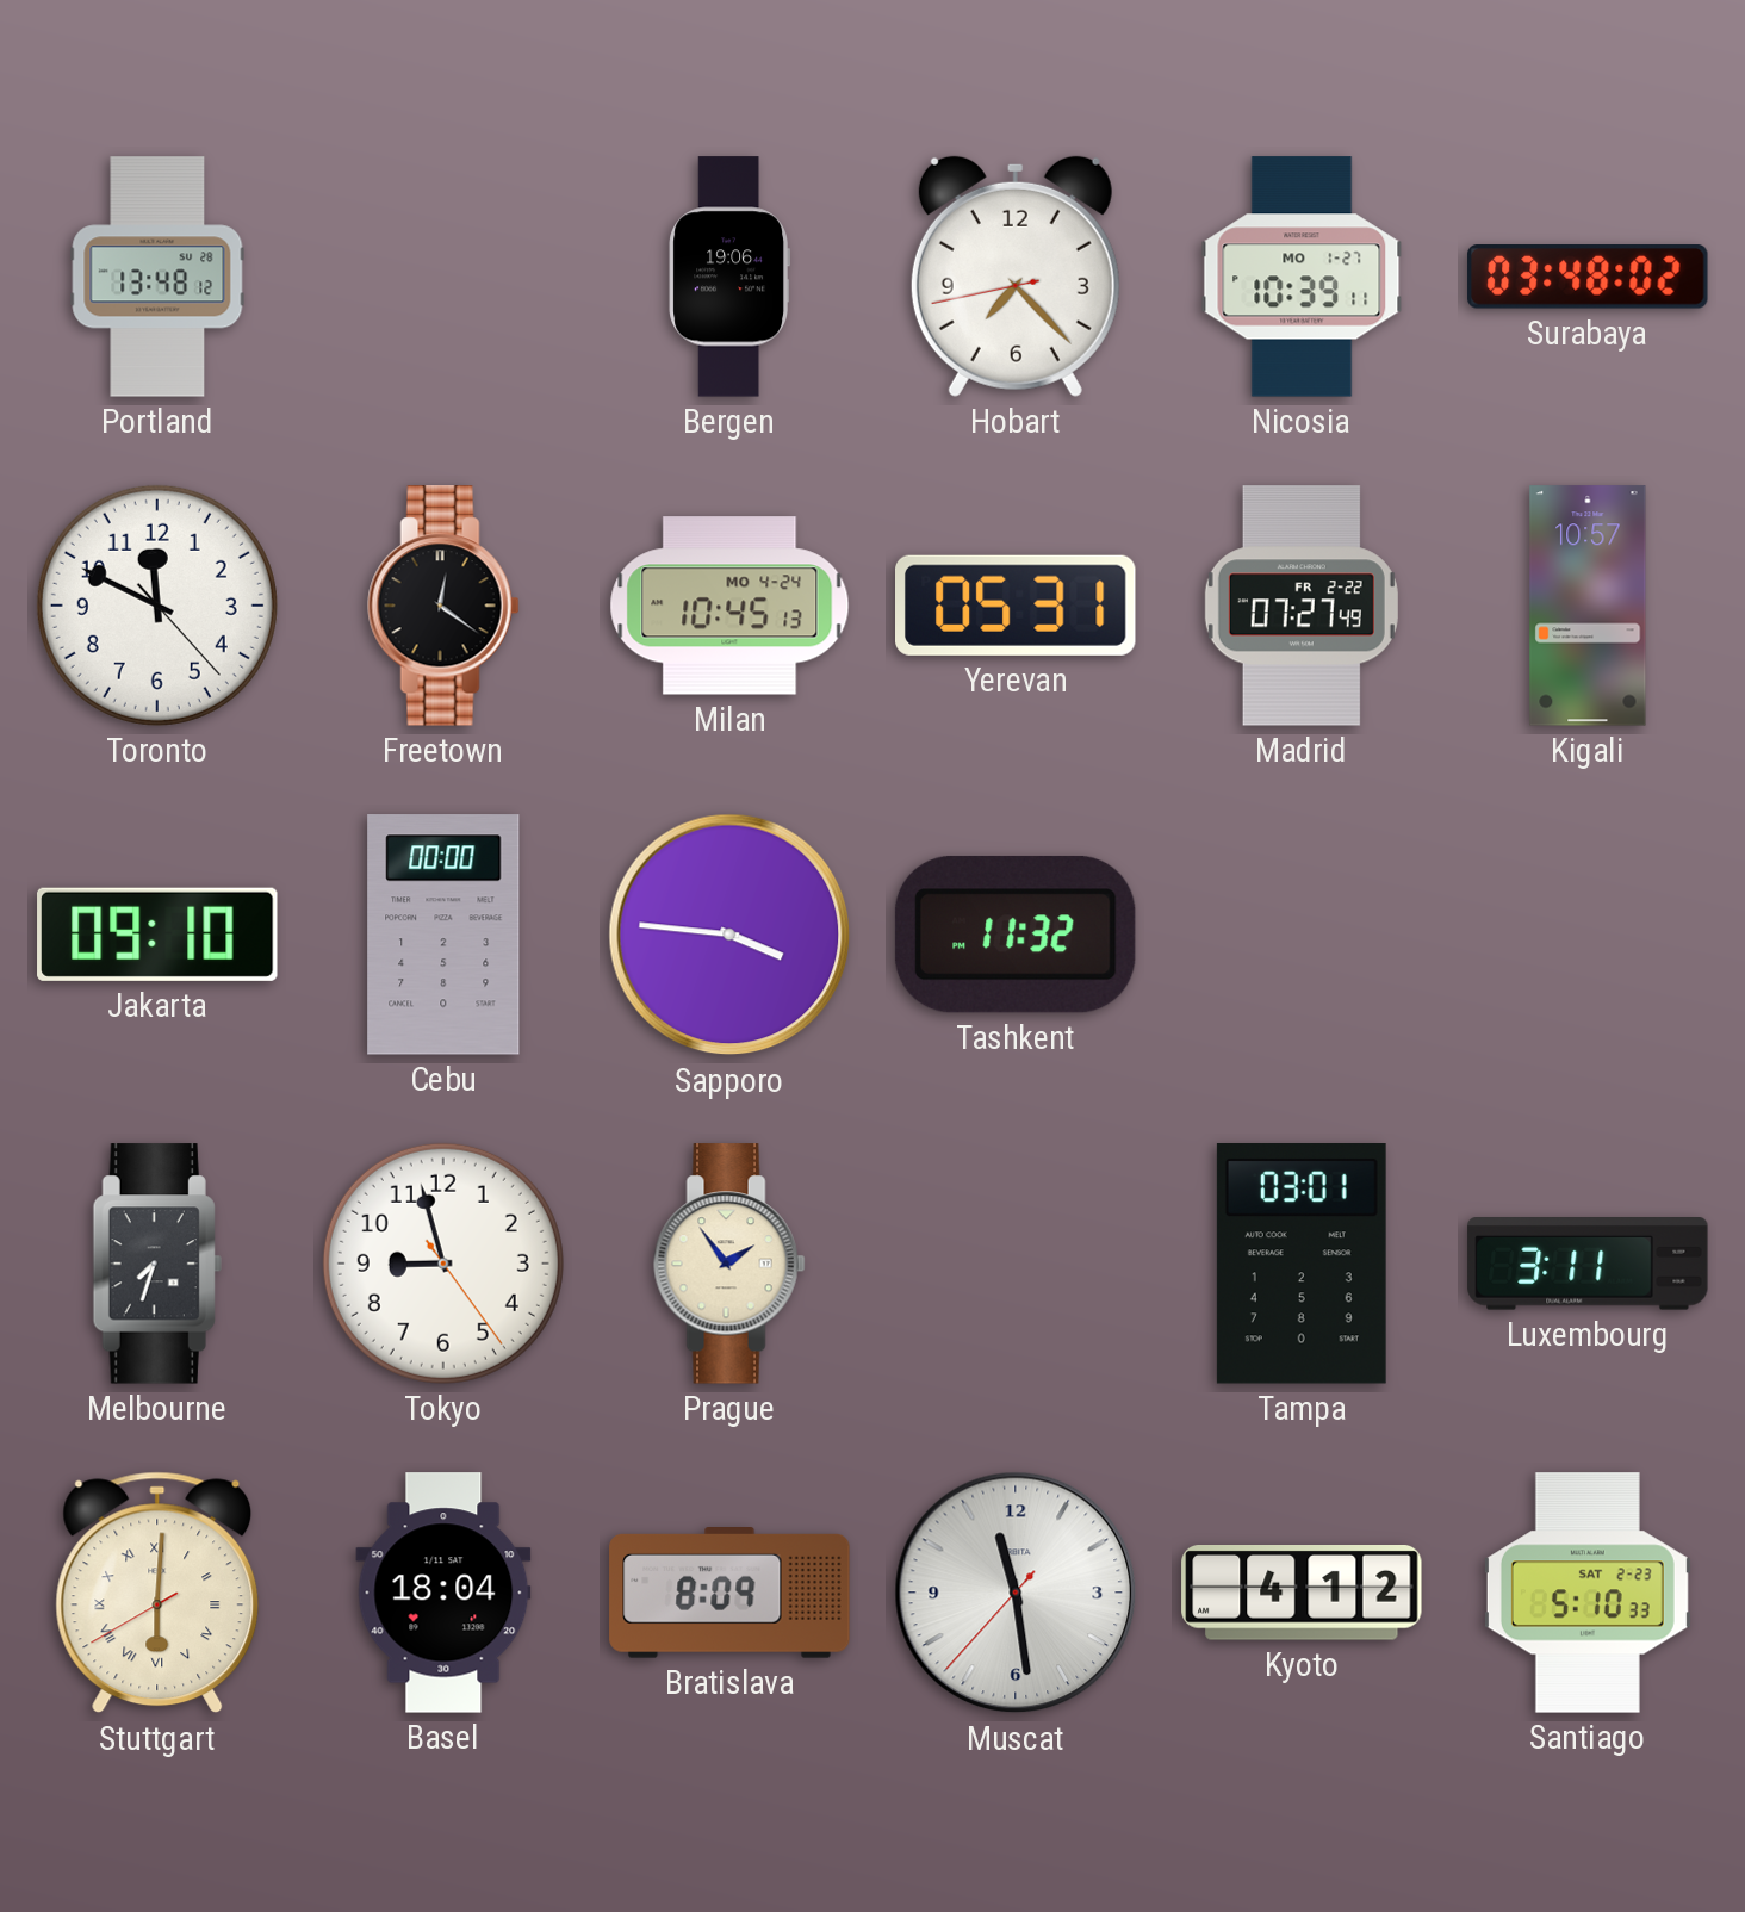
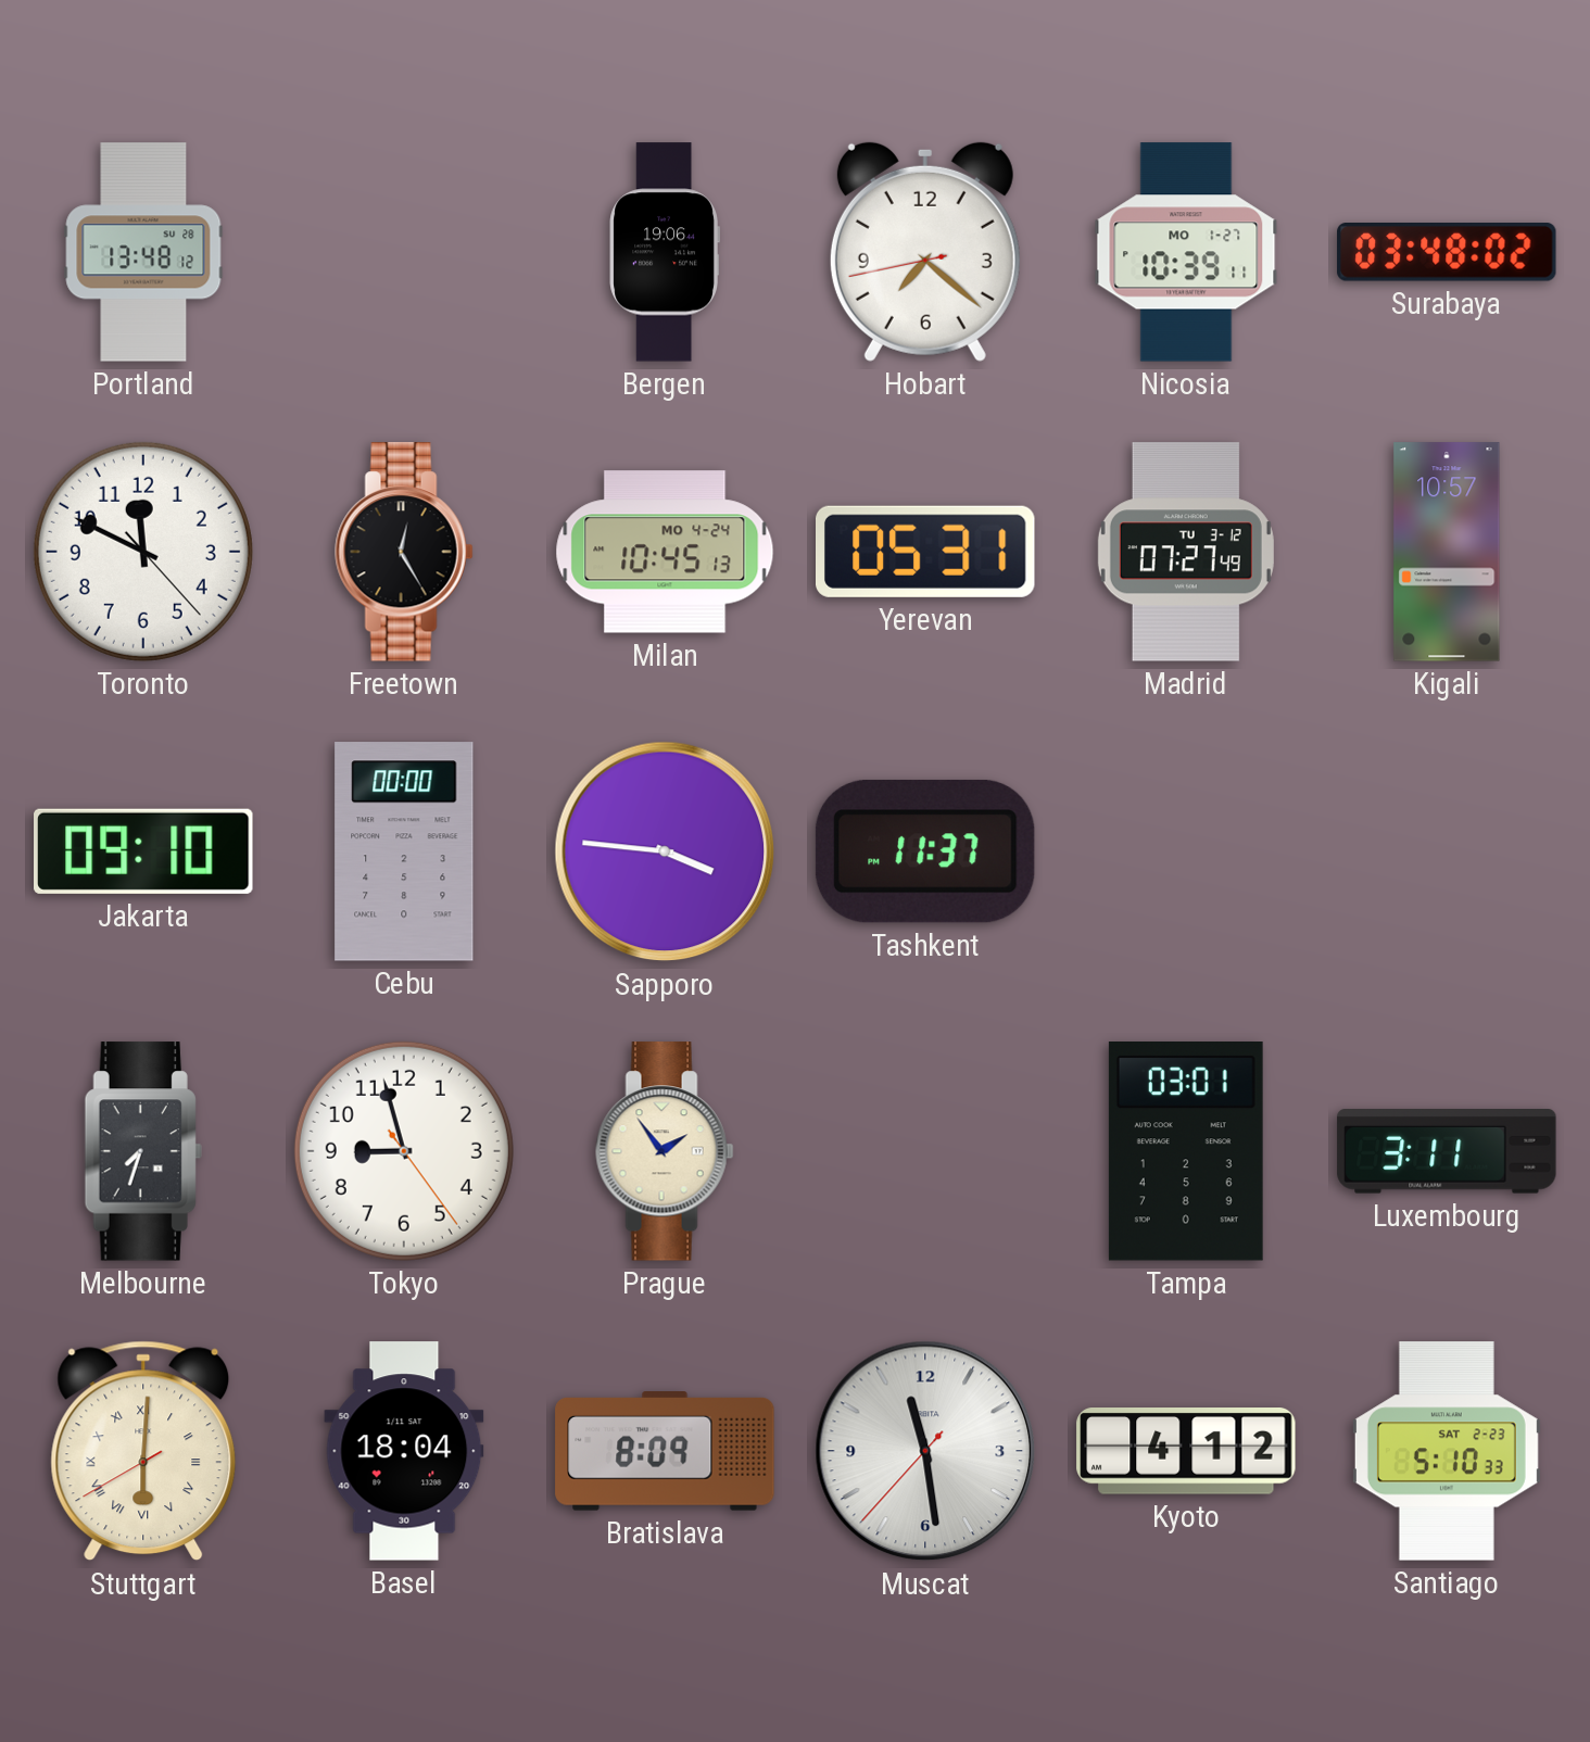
Hobart: 7:22 -> 7:21 (925, 252)
Freetown: 12:21 -> 12:25 (404, 552)
Madrid date: FR 2-22 -> TU 3-12 (1186, 552)
Tashkent: 11:32 -> 11:37 (925, 851)
